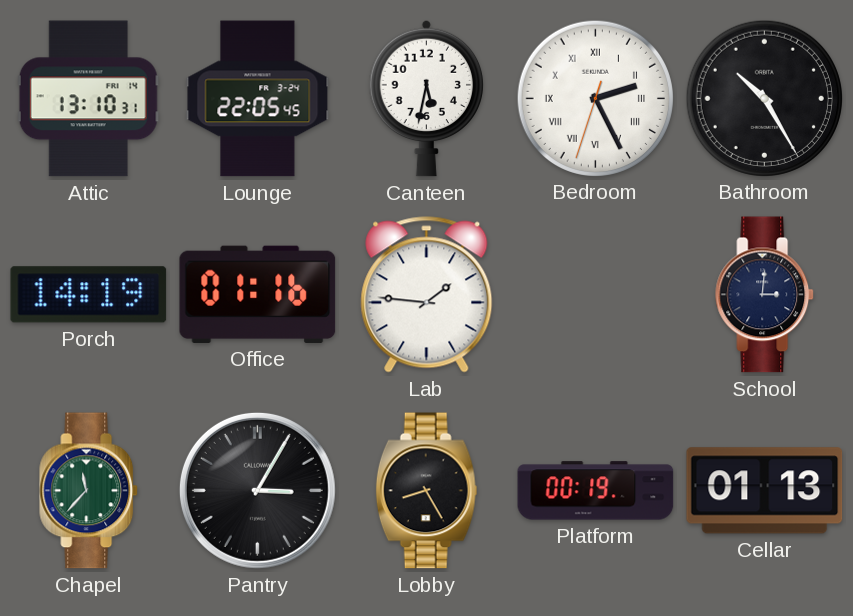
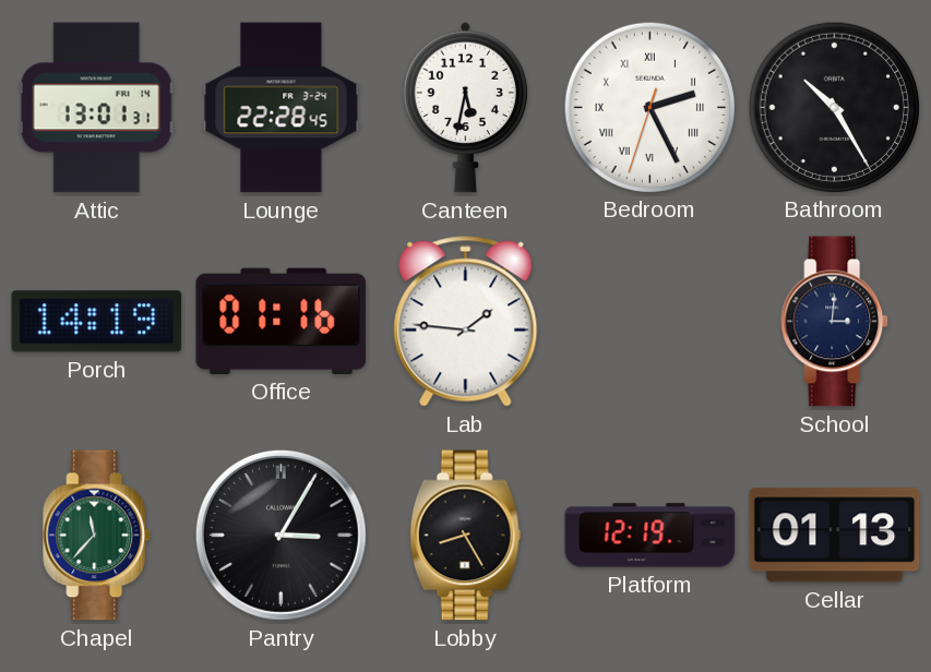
Attic: 13:10 -> 13:01 (96, 108)
Lounge: 22:05 -> 22:28 (282, 108)
Platform: 00:19 -> 12:19 (650, 536)
